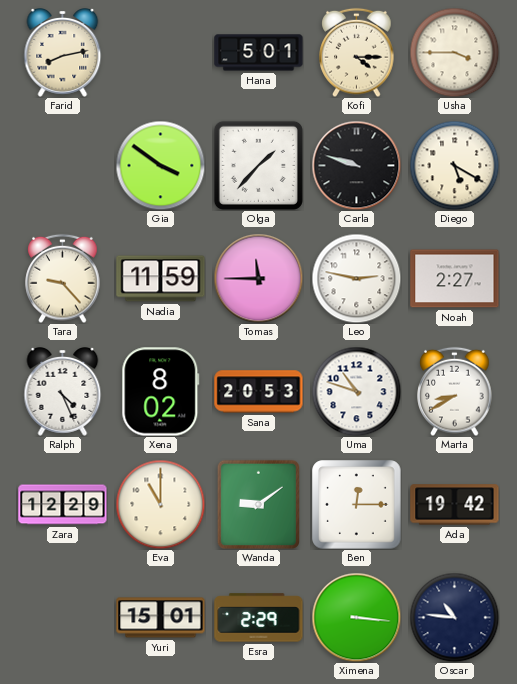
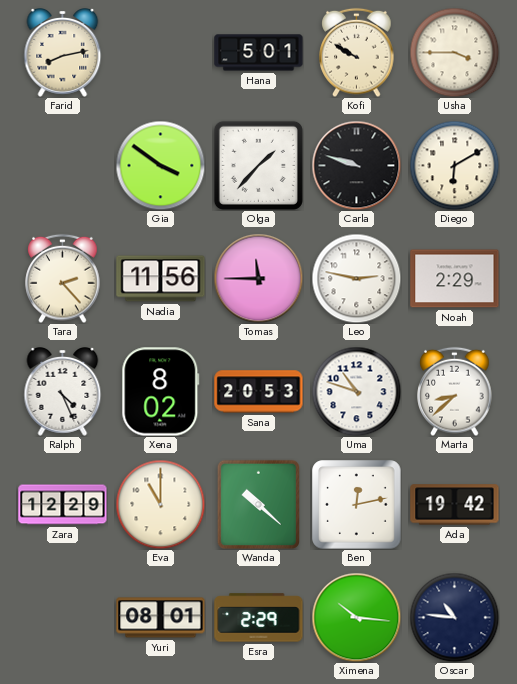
Kofi: 4:15 -> 9:50 (357, 52)
Diego: 5:20 -> 6:10 (454, 165)
Tara: 9:23 -> 2:23 (63, 278)
Nadia: 11:59 -> 11:56 (161, 279)
Noah: 2:27 -> 2:29 (455, 279)
Marta: 8:40 -> 8:38 (455, 391)
Wanda: 9:09 -> 10:22 (258, 504)
Ben: 12:15 -> 12:13 (357, 505)
Yuri: 15:01 -> 08:01 (161, 618)
Ximena: 3:16 -> 10:16 (356, 617)
